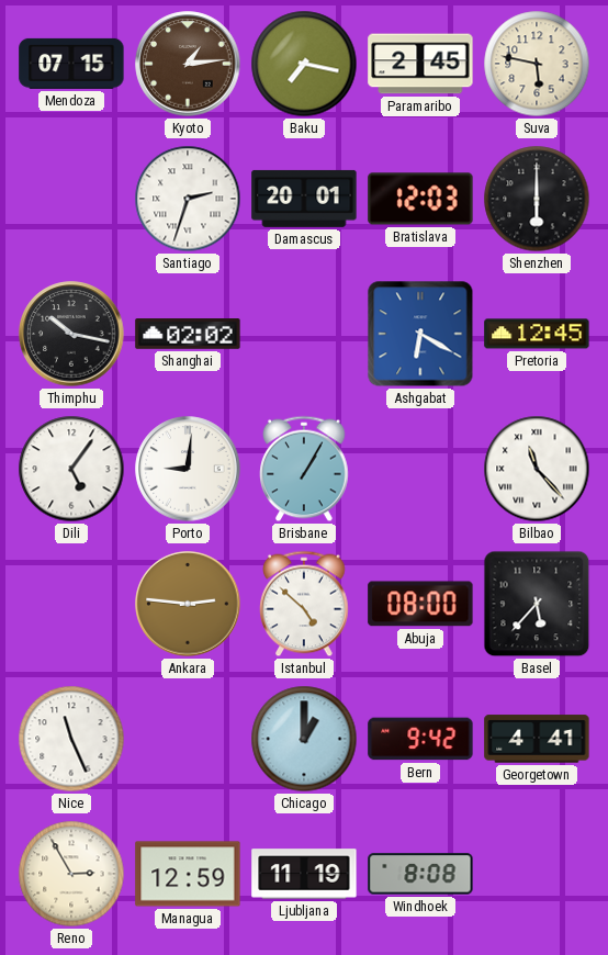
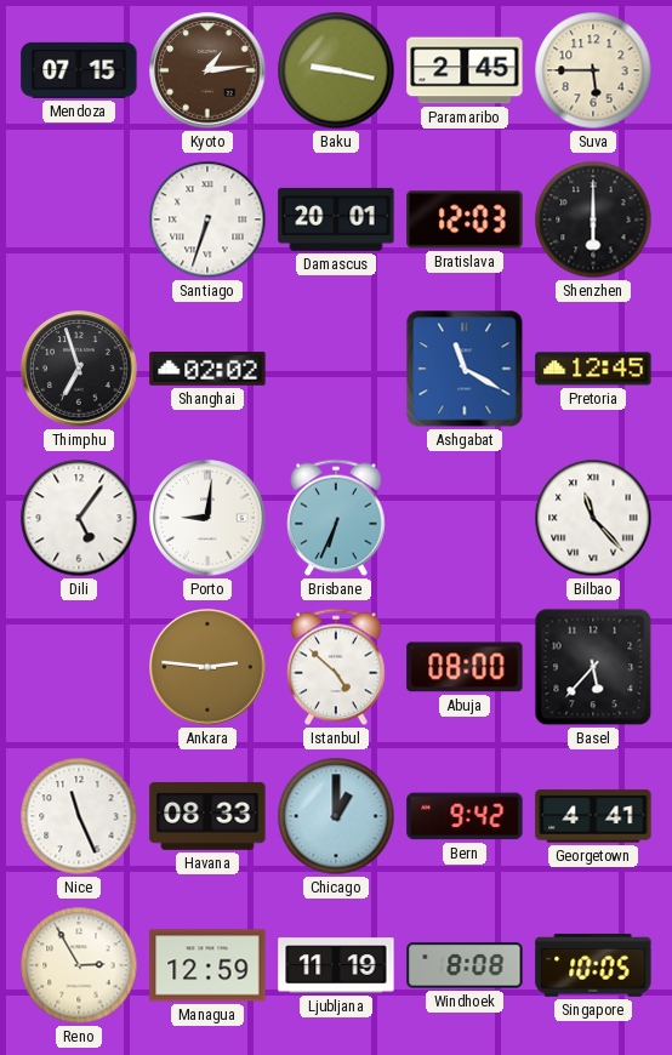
Baku: 7:17 -> 9:17 (336, 70)
Suva: 5:47 -> 5:45 (593, 70)
Santiago: 2:33 -> 6:33 (207, 219)
Thimphu: 10:17 -> 6:57 (79, 369)
Ashgabat: 6:20 -> 11:20 (465, 369)
Brisbane: 1:05 -> 6:34 (336, 518)
Havana: none -> 08:33 (207, 816)
Singapore: none -> 10:05 (593, 965)
